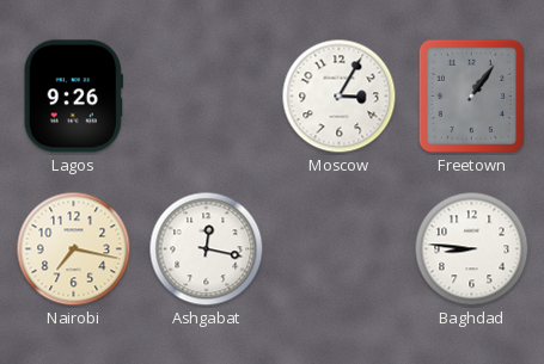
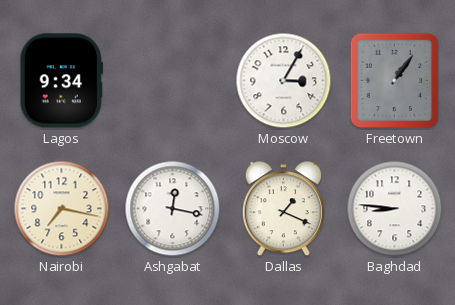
Lagos: 9:26 -> 9:34 (61, 81)
Dallas: none -> 1:19 (283, 209)
